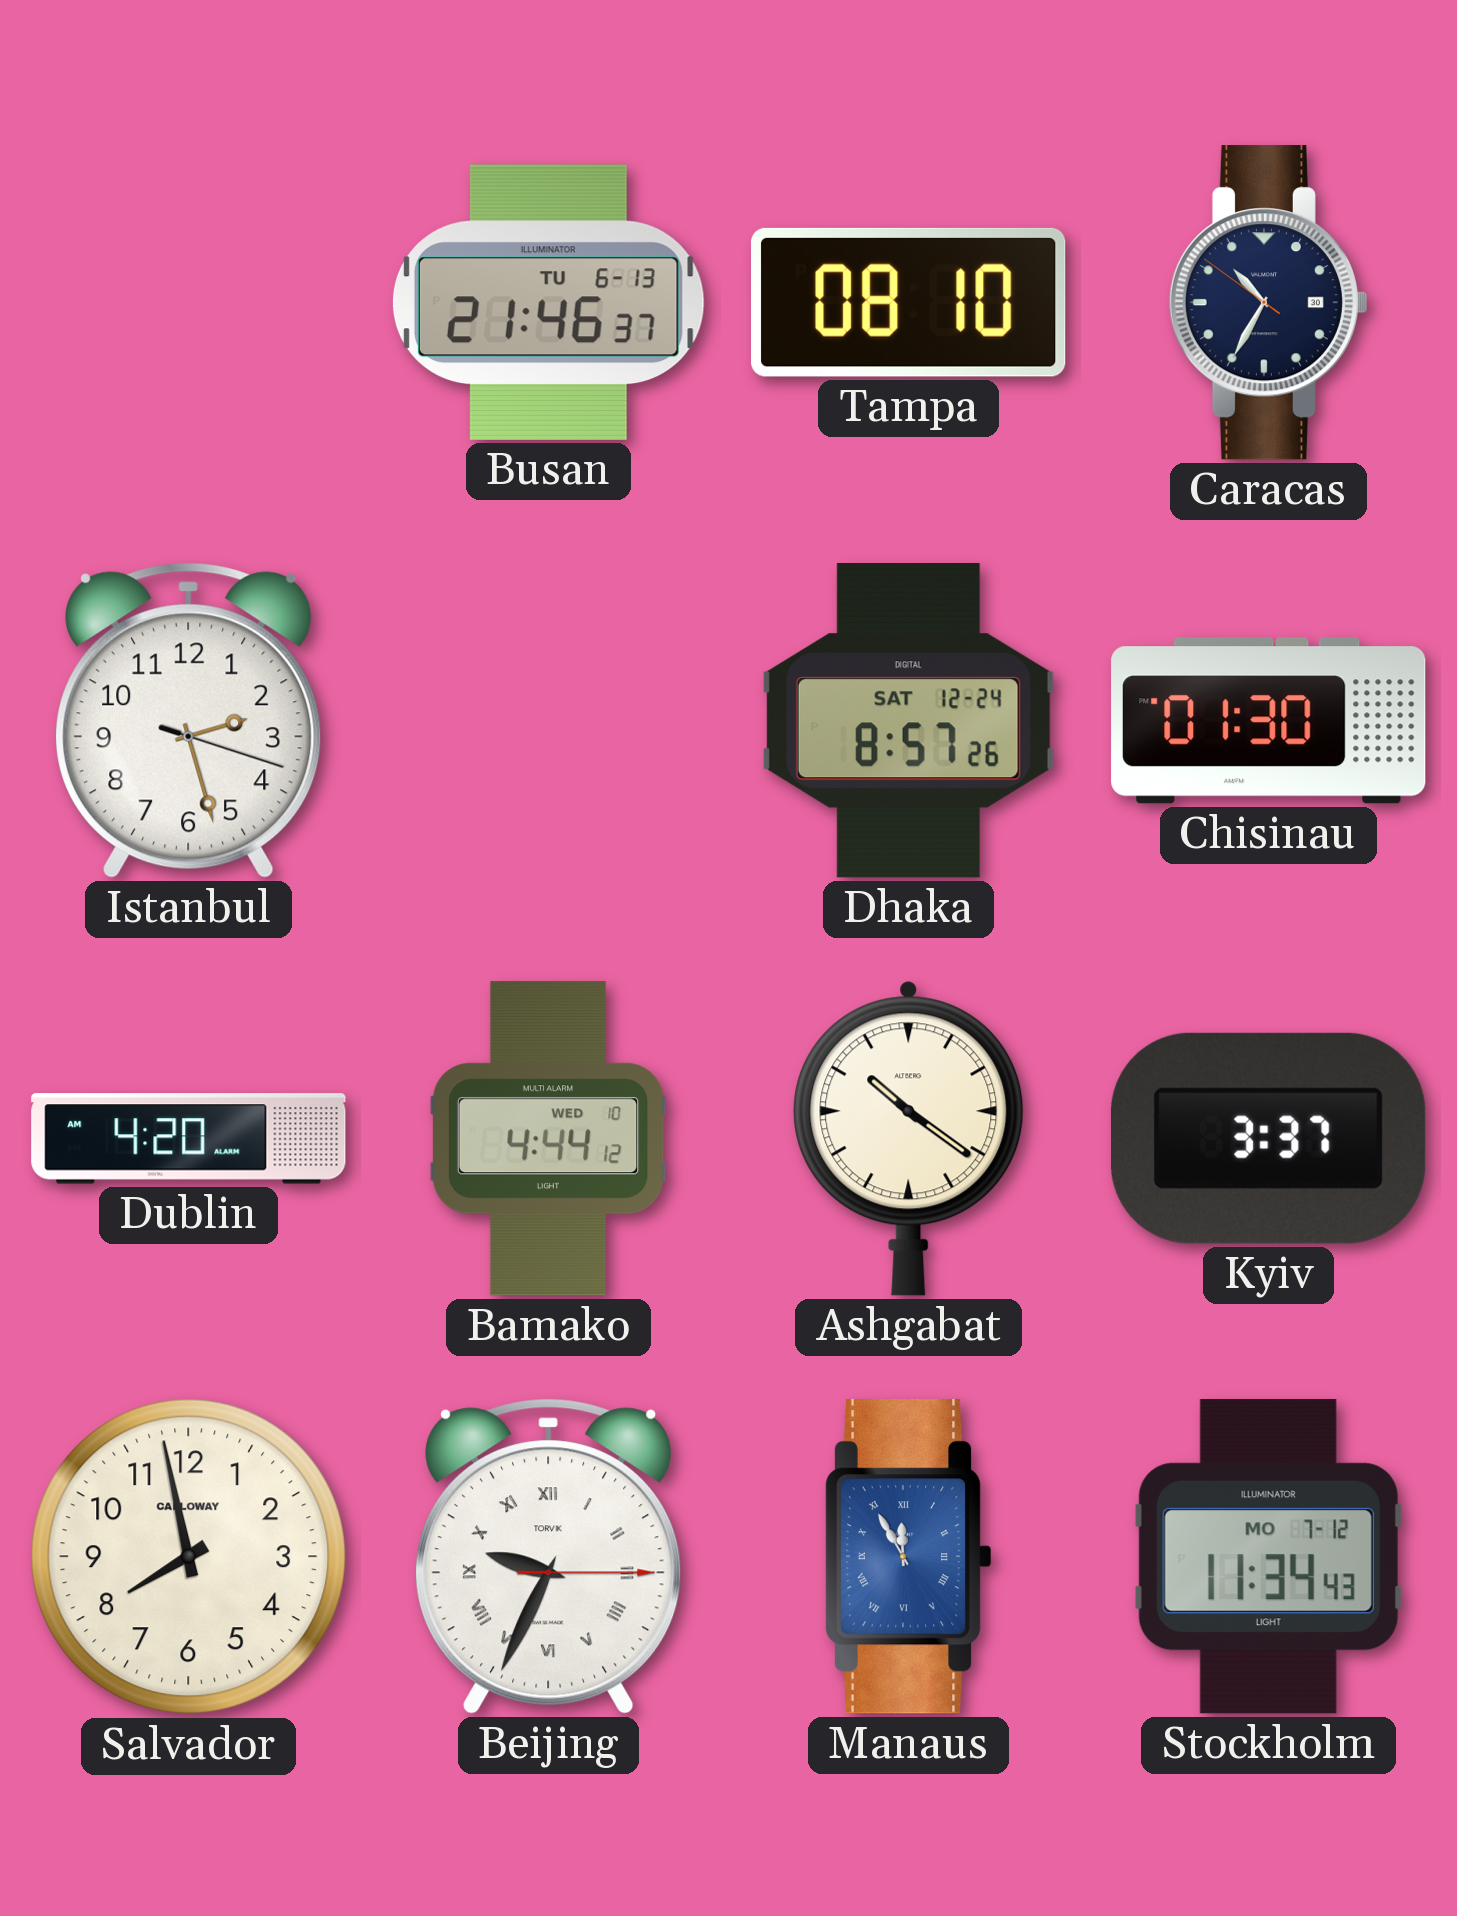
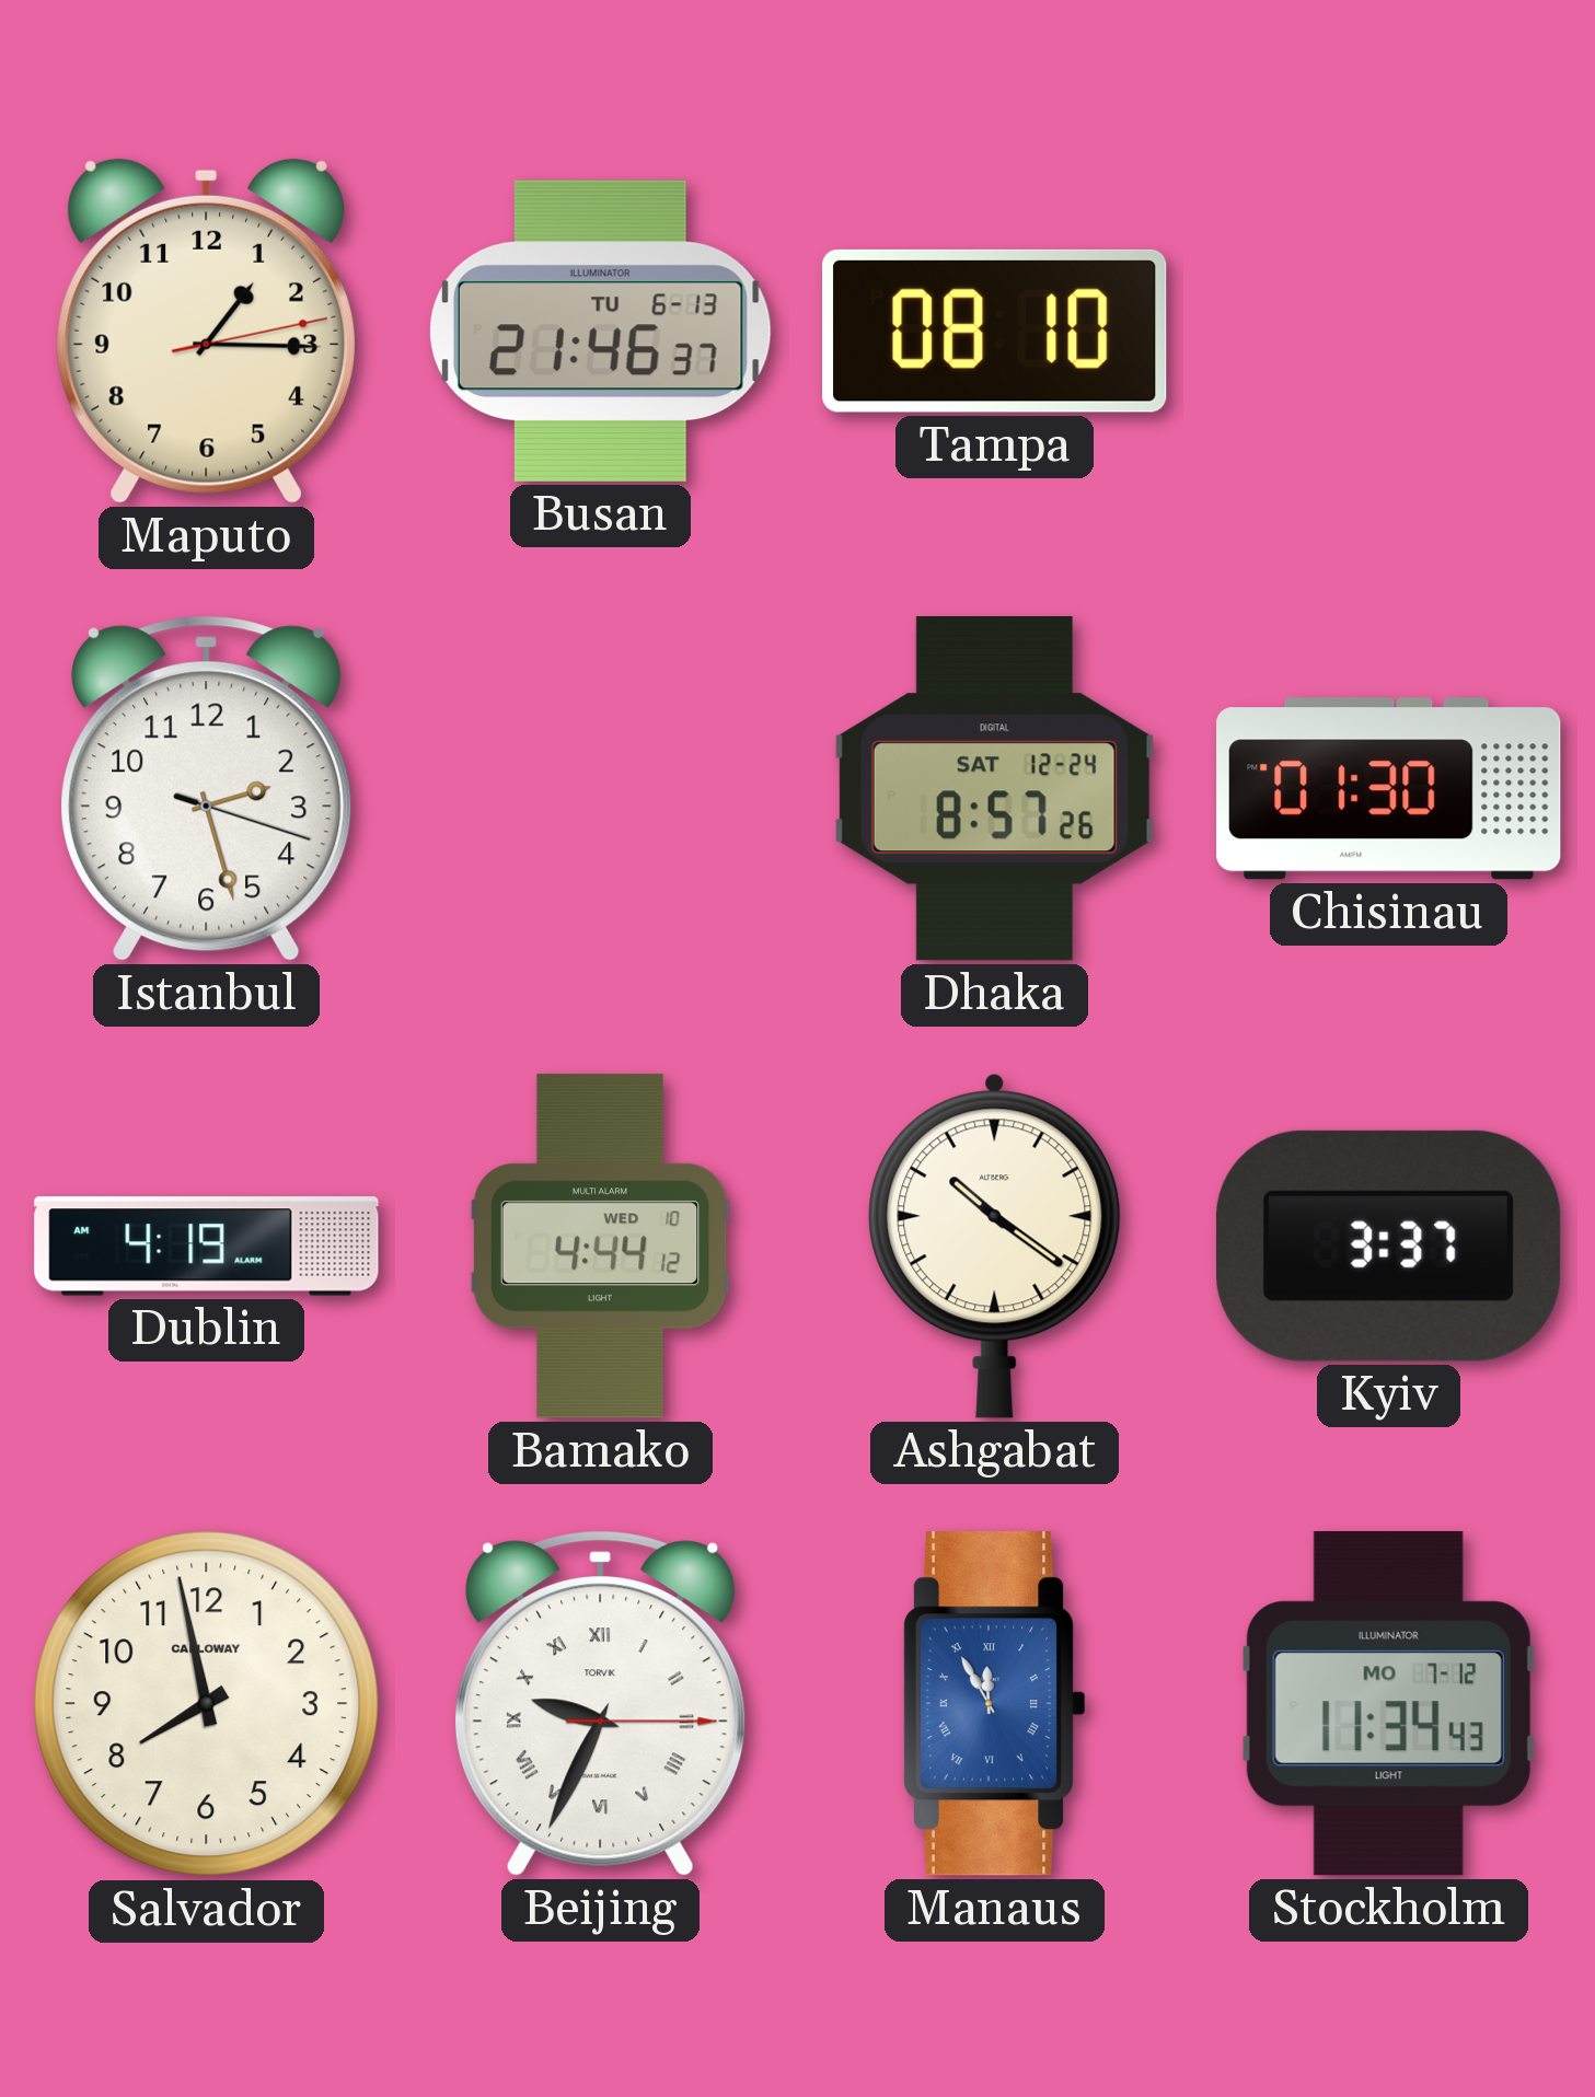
Maputo: none -> 1:15 (206, 331)
Caracas: 10:34 -> none (1268, 303)
Dublin: 4:20 -> 4:19 (207, 1247)
